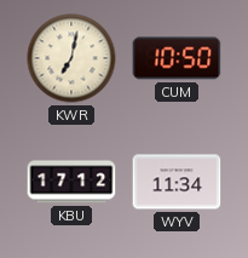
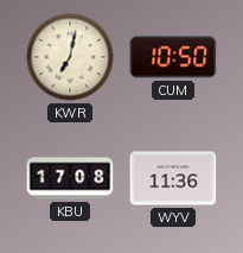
KBU: 17:12 -> 17:08 (70, 178)
WYV: 11:34 -> 11:36 (173, 178)
